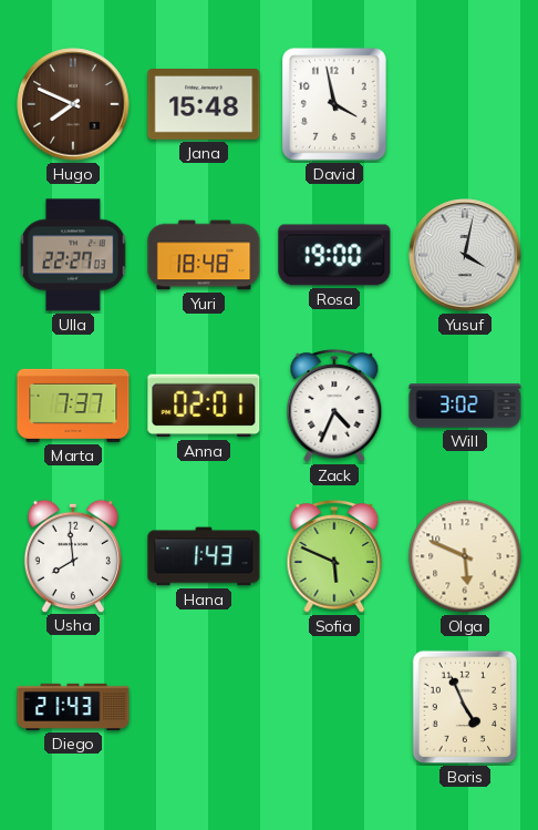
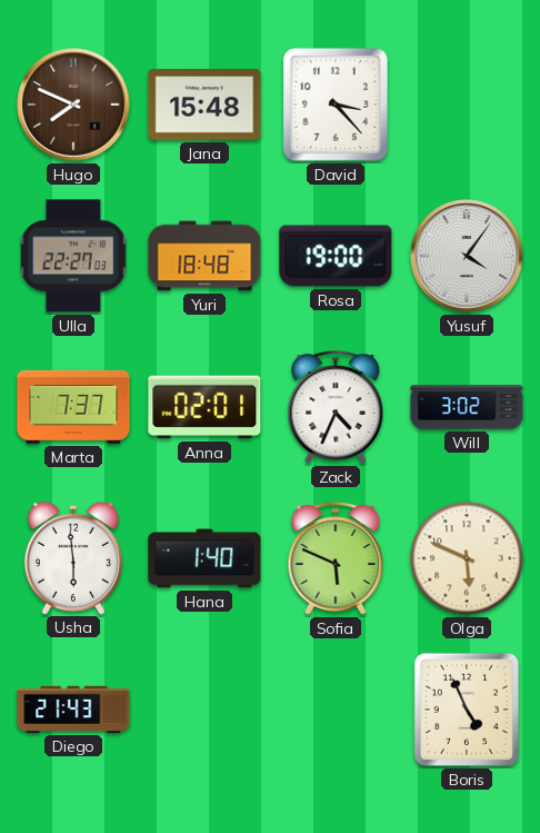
David: 3:58 -> 3:23 (336, 105)
Yusuf: 4:02 -> 4:06 (467, 256)
Usha: 7:59 -> 5:59 (73, 557)
Hana: 1:43 -> 1:40 (204, 558)
